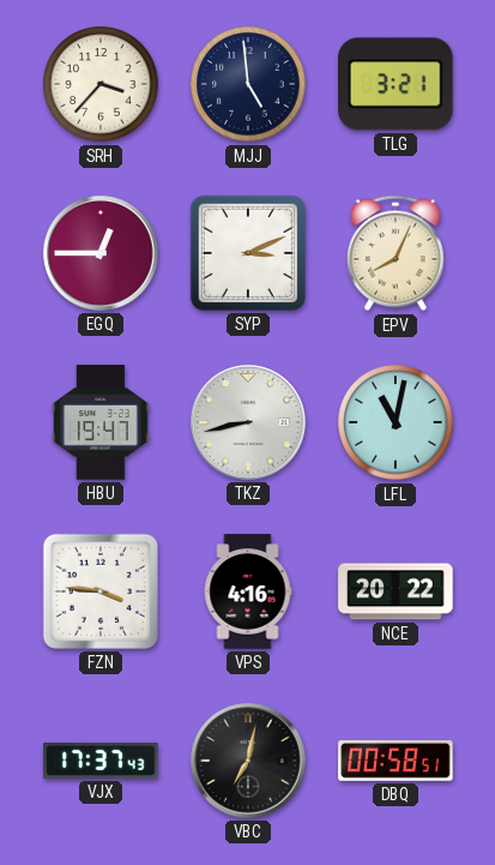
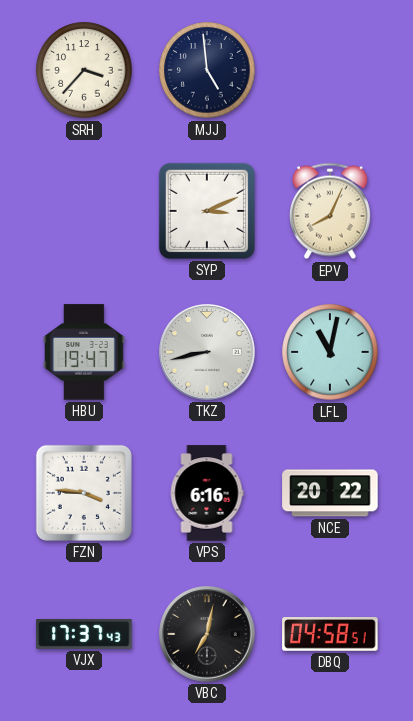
TLG: 3:21 -> none (396, 84)
EGQ: 12:45 -> none (101, 253)
VPS: 4:16 -> 6:16 (207, 493)
DBQ: 00:58 -> 04:58 (330, 634)
